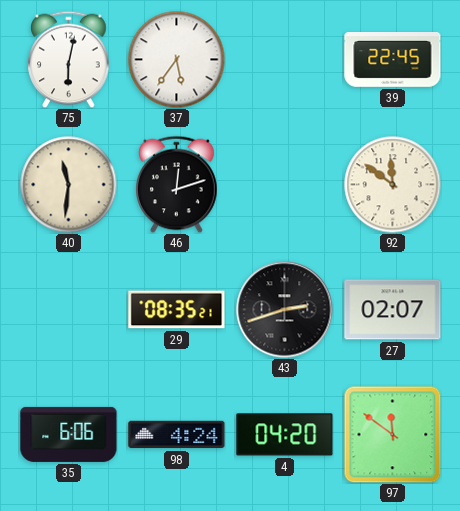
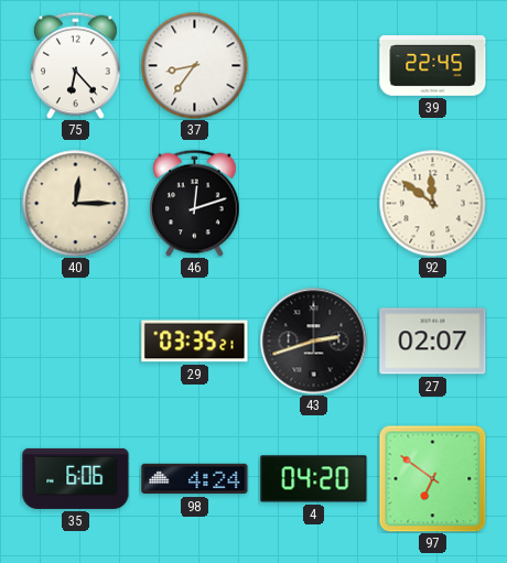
75: 6:02 -> 6:23 (76, 65)
37: 5:36 -> 8:36 (194, 65)
40: 11:31 -> 12:15 (75, 203)
29: 08:35 -> 03:35 (195, 342)
97: 11:51 -> 6:51 (432, 478)
